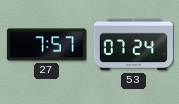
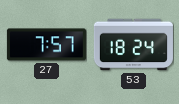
53: 07:24 -> 18:24 (133, 45)
